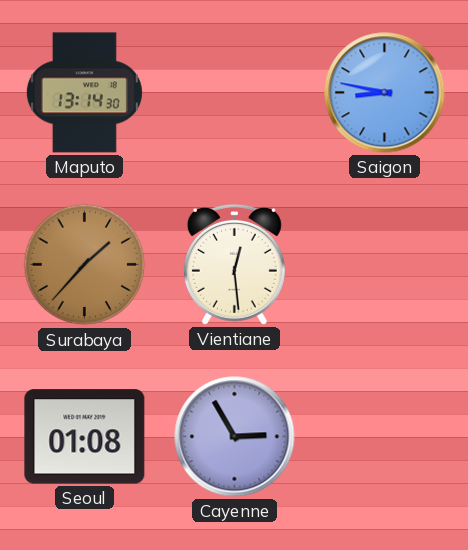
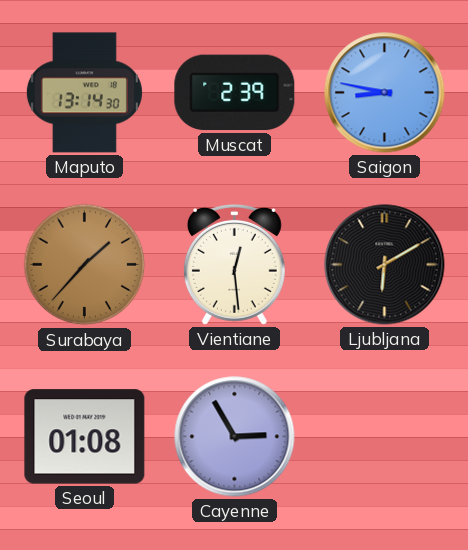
Muscat: none -> 2:39 (235, 93)
Ljubljana: none -> 6:10 (385, 265)
